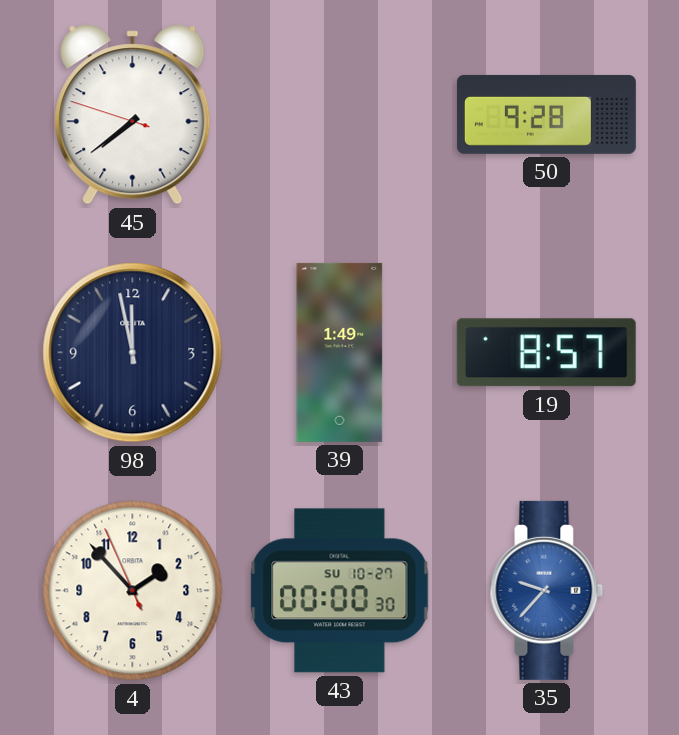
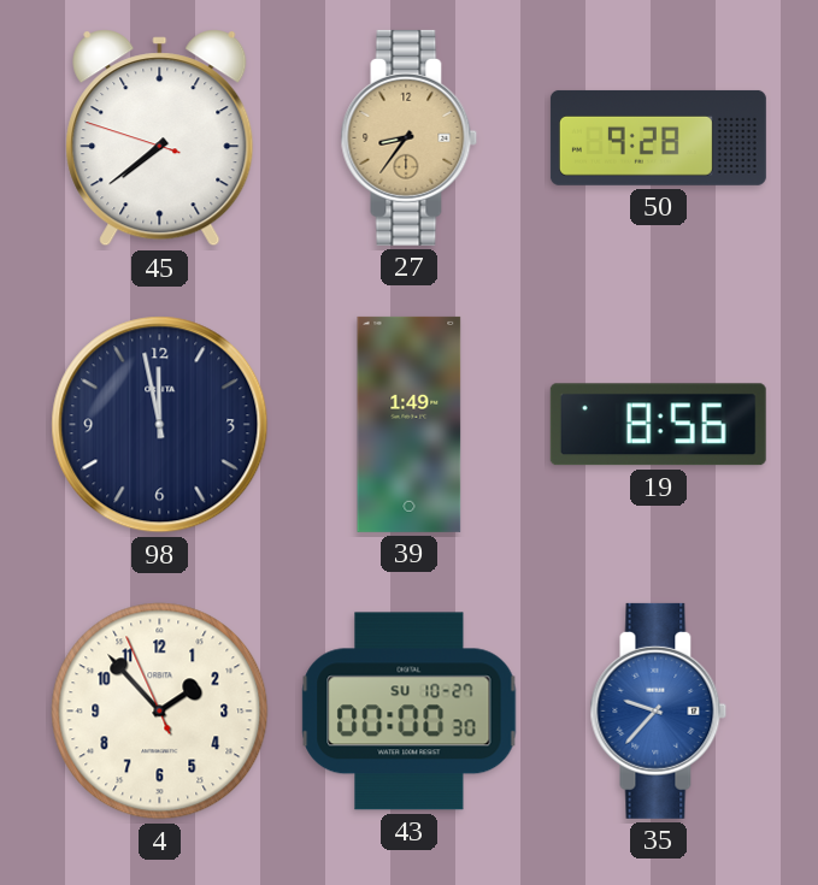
27: none -> 8:36 (410, 137)
19: 8:57 -> 8:56 (658, 425)
